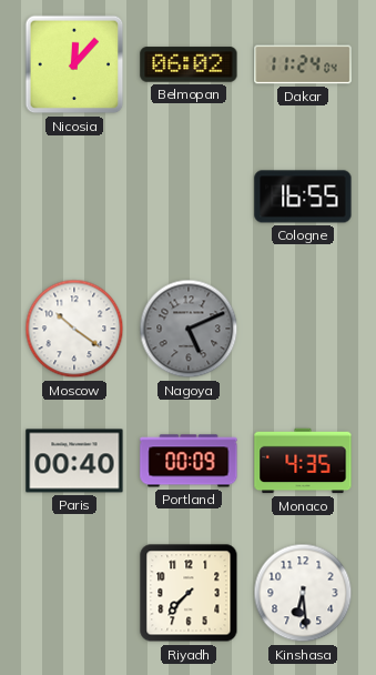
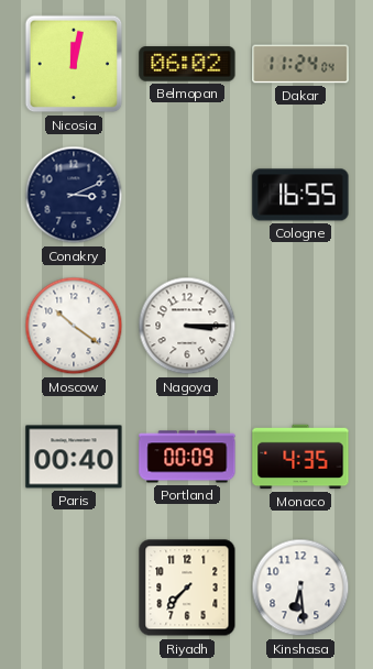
Nicosia: 12:07 -> 12:02 (74, 64)
Conakry: none -> 3:11 (74, 195)
Nagoya: 5:11 -> 3:15 (187, 326)
Nagoya dial: grey -> white (187, 326)
